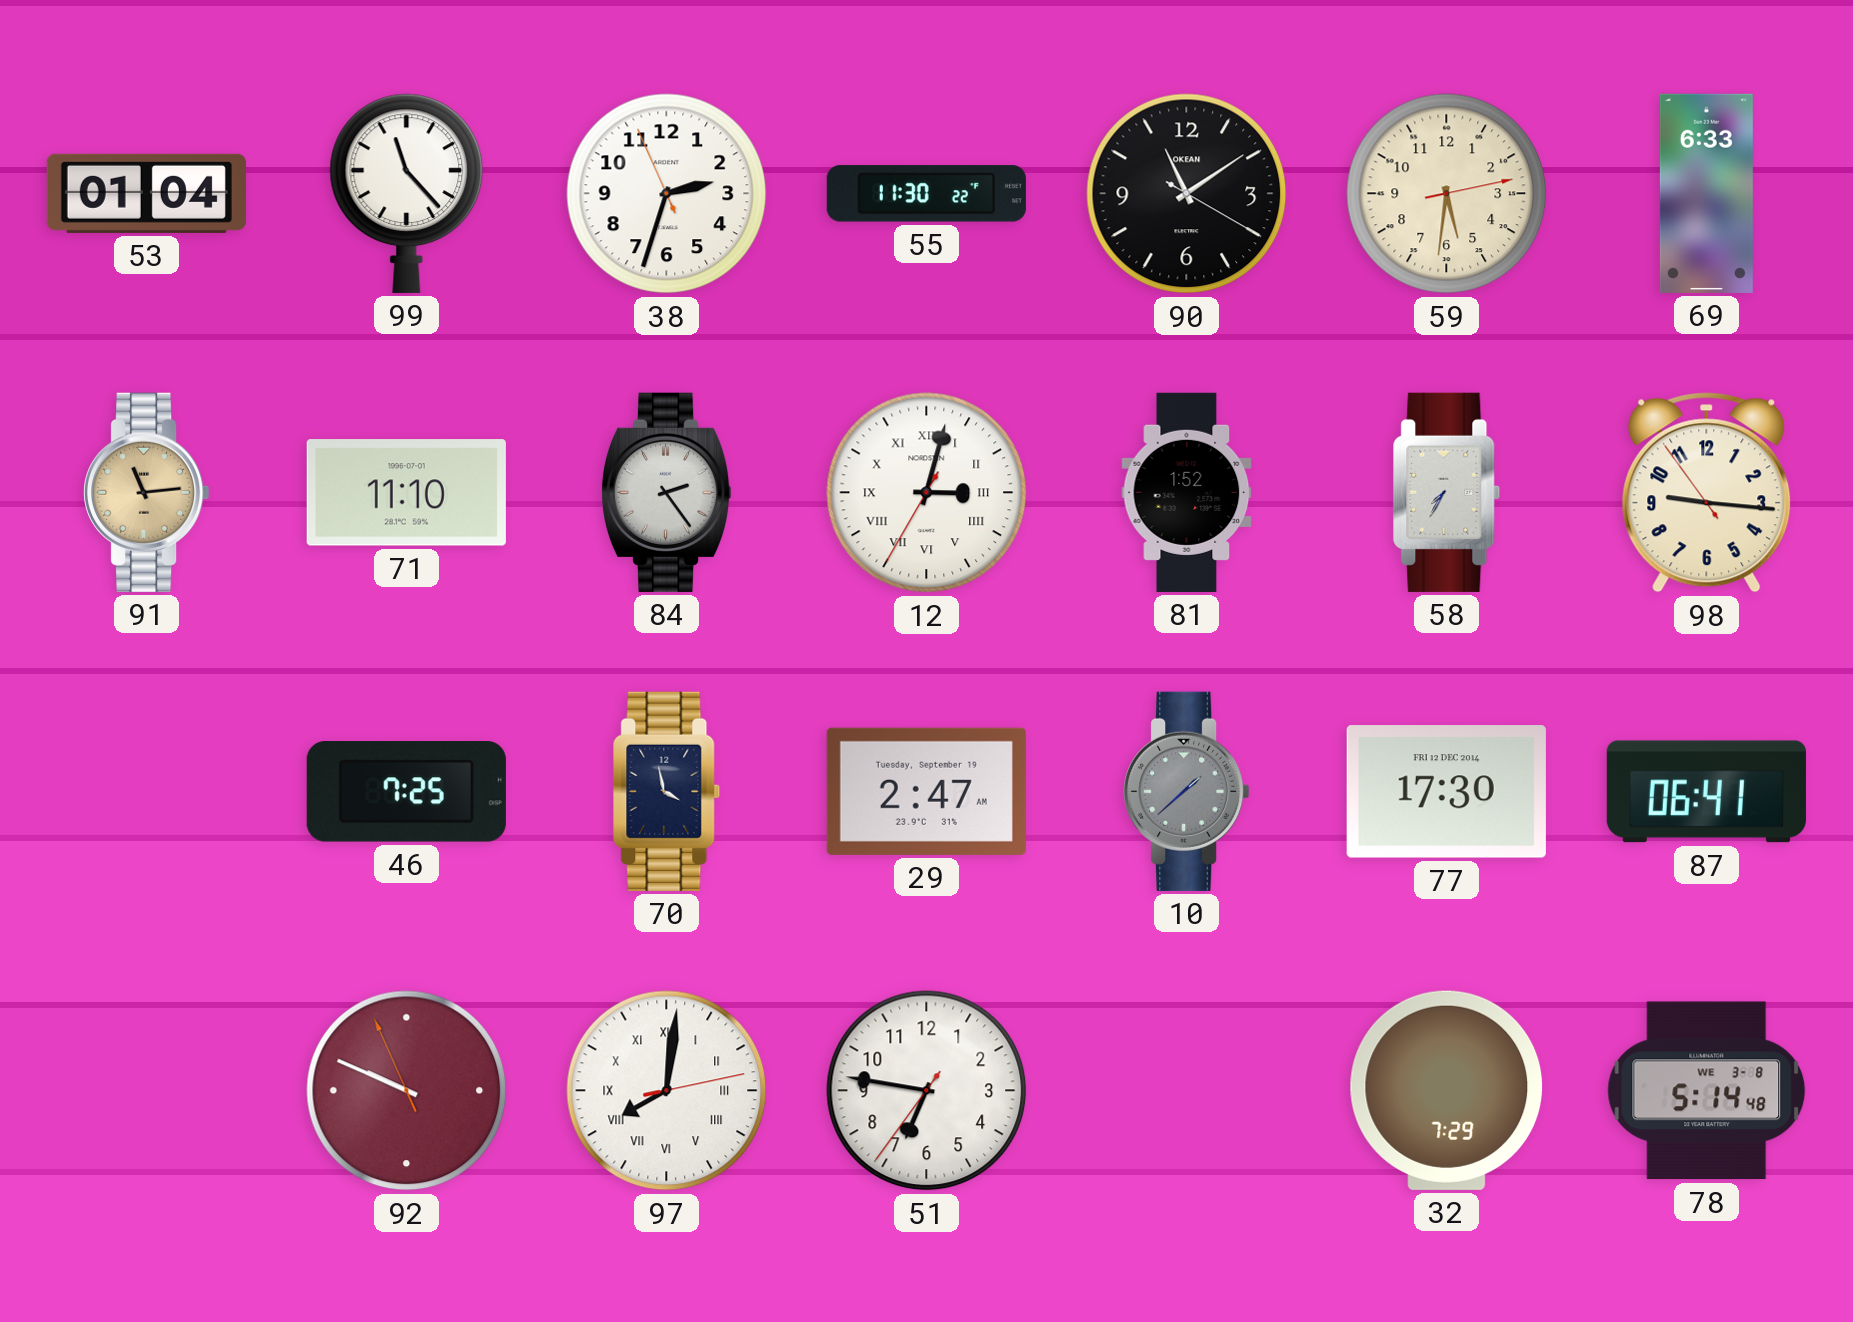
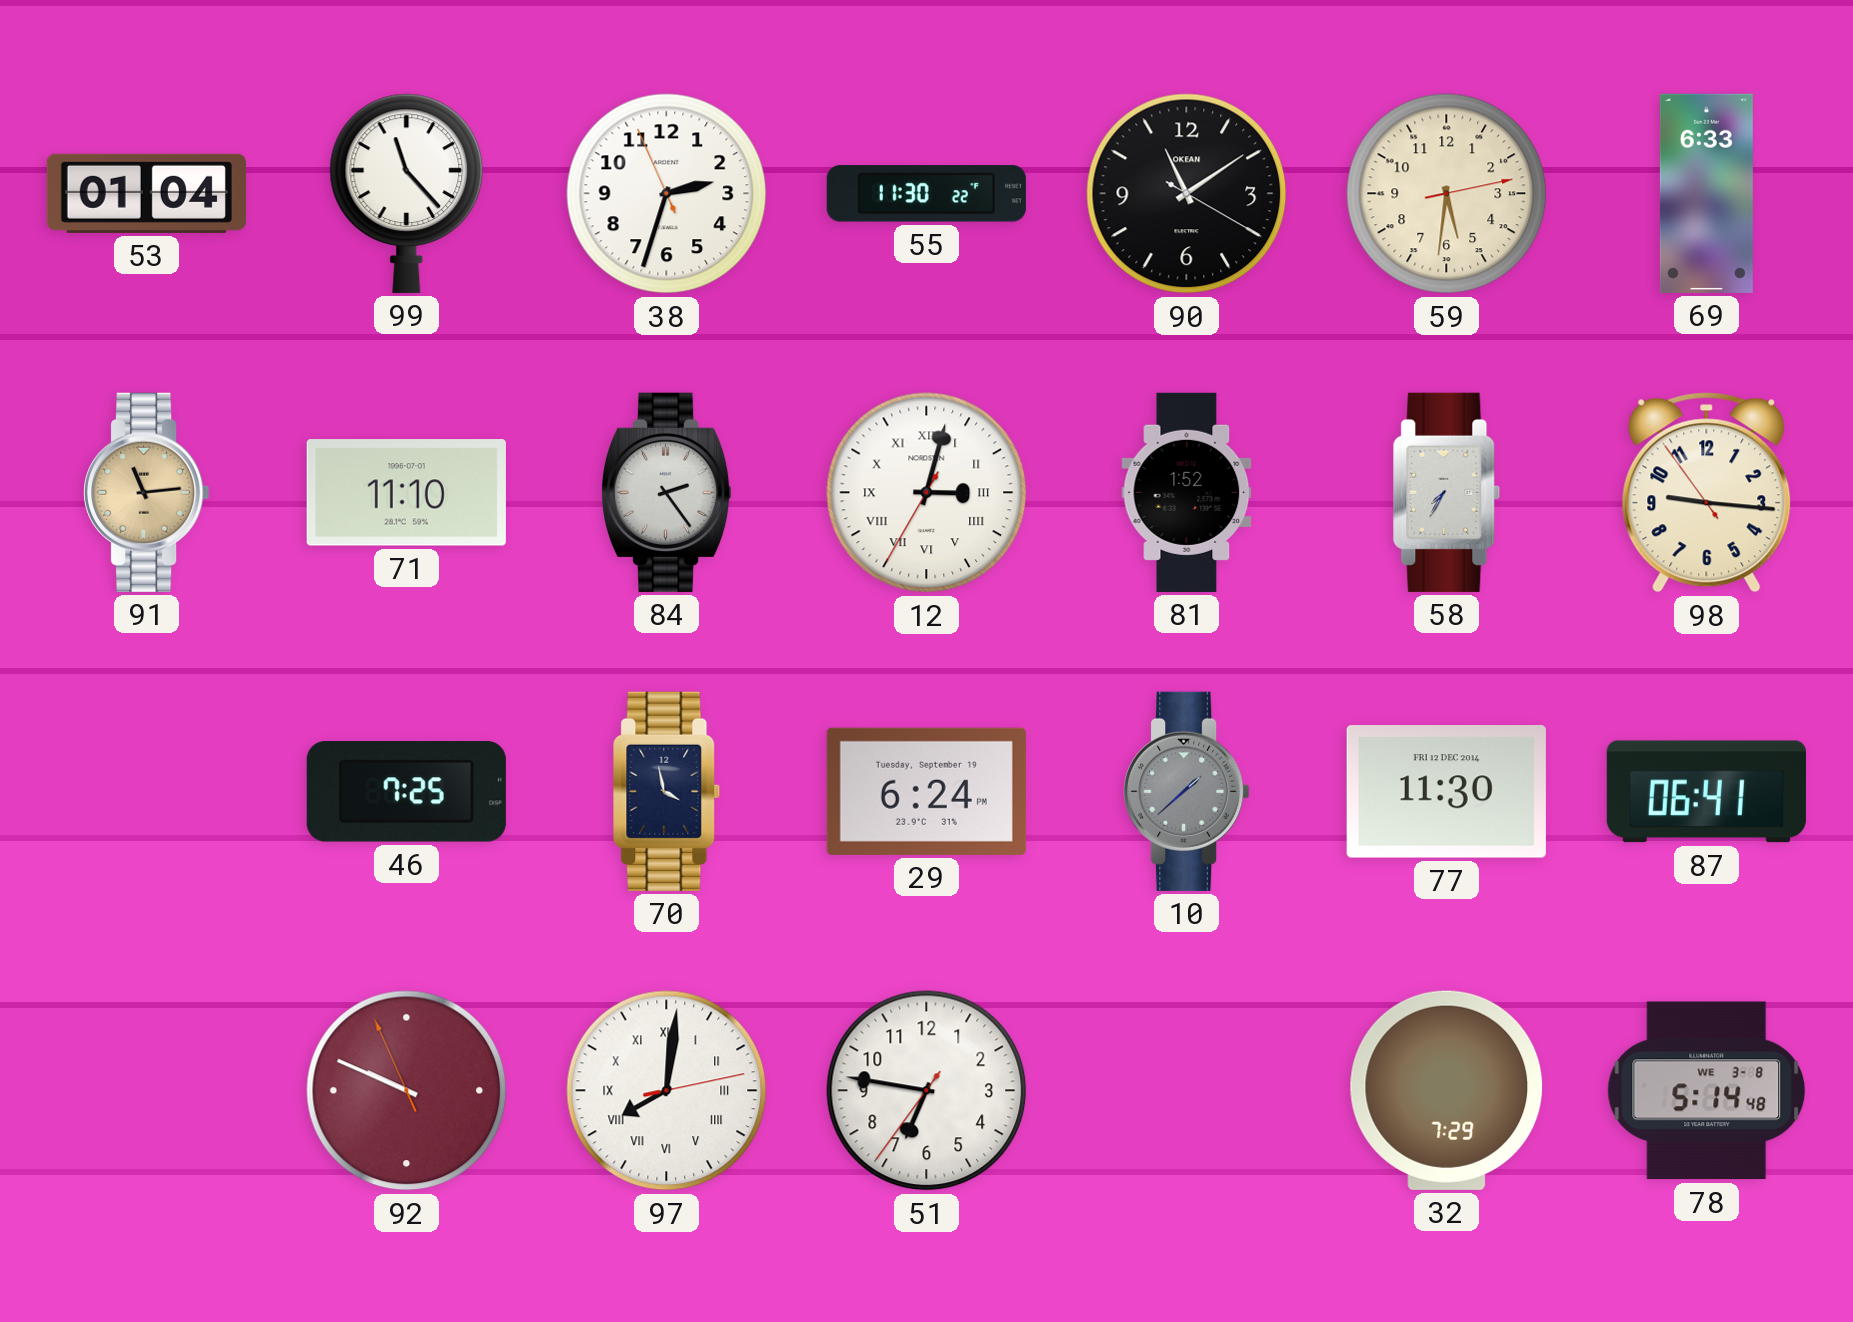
29: 2:47 -> 6:24 (926, 791)
77: 17:30 -> 11:30 (1446, 792)
